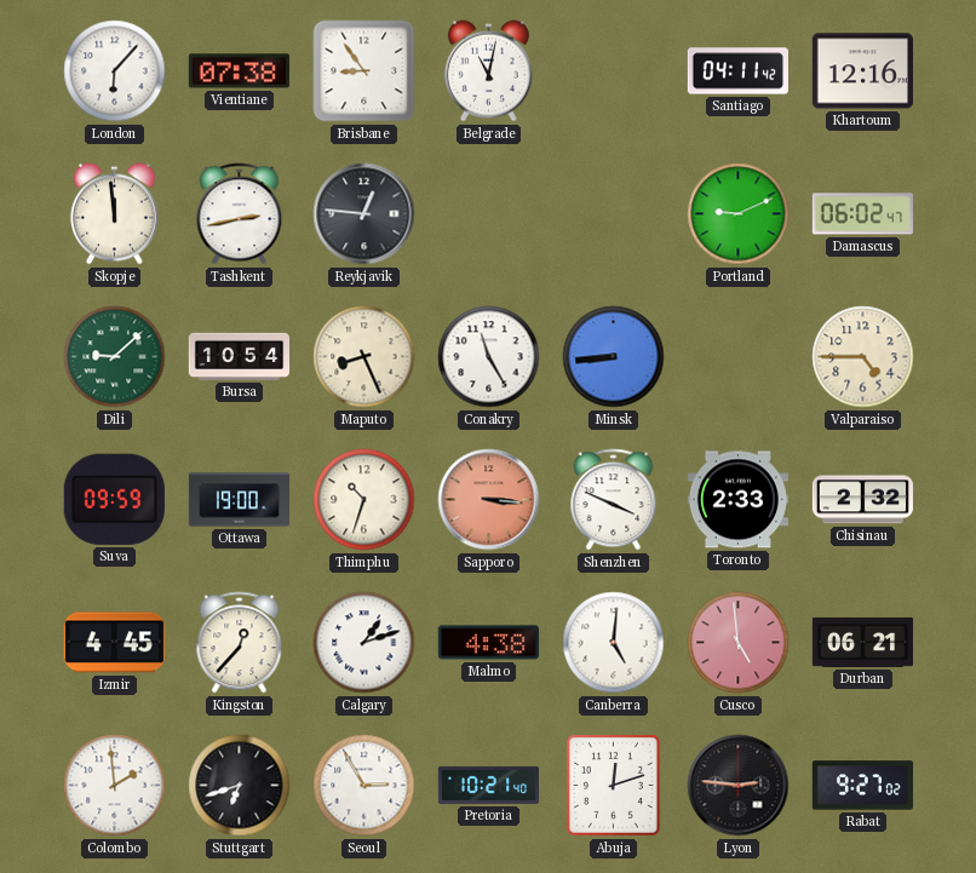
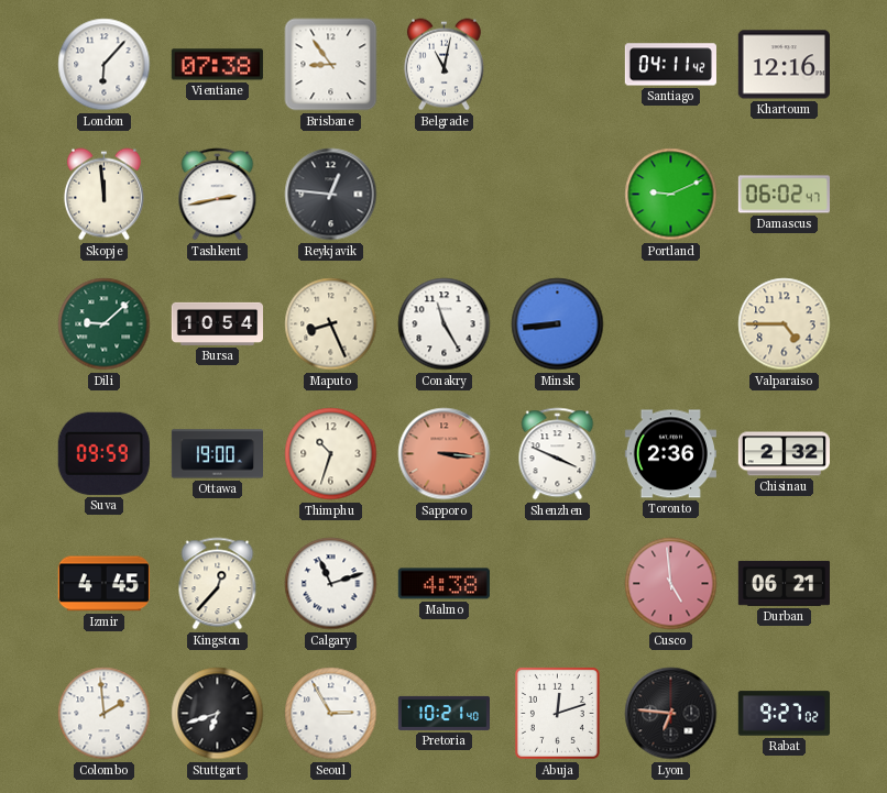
Toronto: 2:33 -> 2:36 (670, 454)
Calgary: 1:12 -> 11:12 (331, 584)
Canberra: 5:01 -> none (614, 643)
Lyon: 2:46 -> 6:46 (671, 714)
